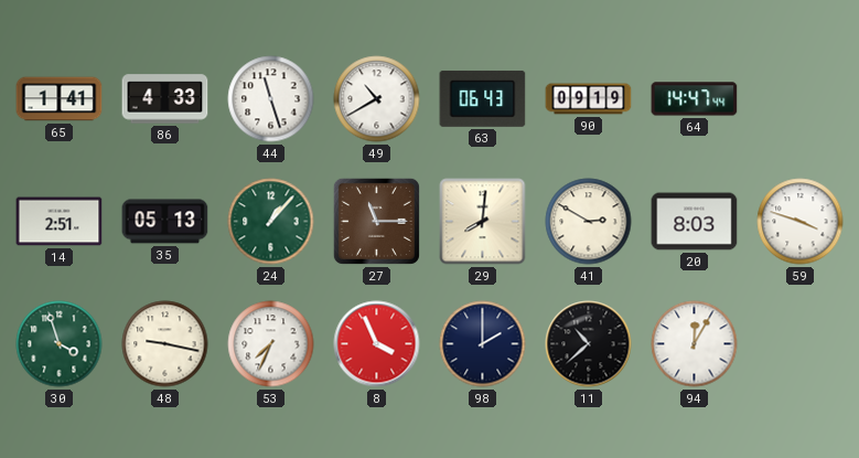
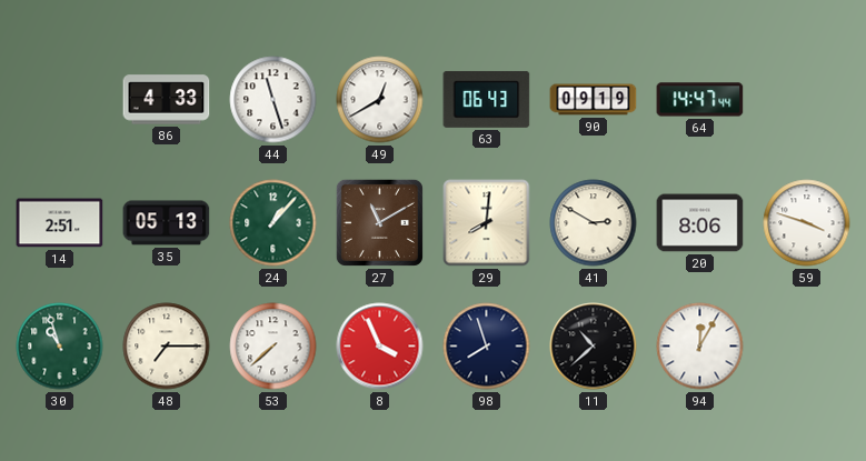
65: 1:41 -> none (60, 99)
49: 10:40 -> 12:40 (380, 100)
27: 11:15 -> 11:10 (379, 222)
20: 8:03 -> 8:06 (700, 223)
30: 3:57 -> 10:57 (60, 347)
48: 9:17 -> 7:15 (167, 347)
53: 7:34 -> 7:38 (273, 347)
98: 2:00 -> 7:57 (487, 347)
